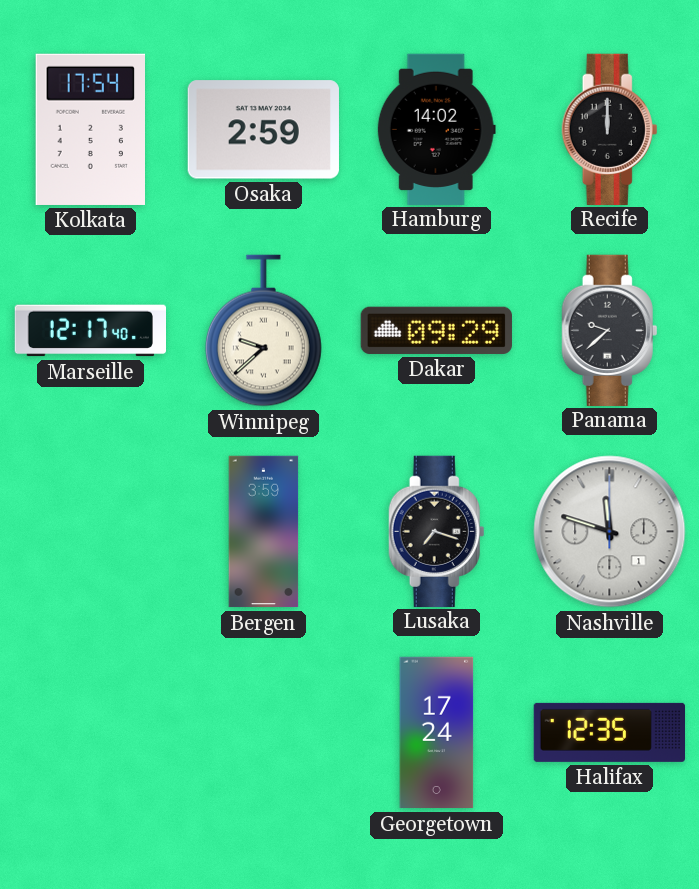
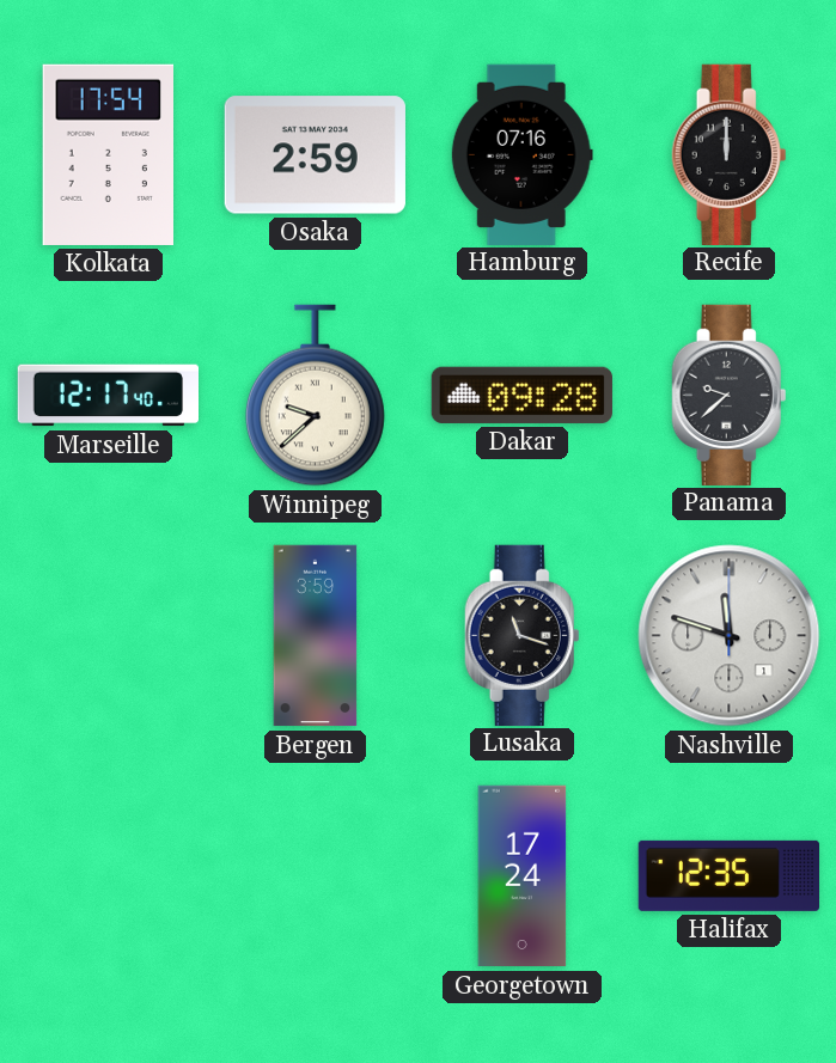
Hamburg: 14:02 -> 07:16 (521, 154)
Dakar: 09:29 -> 09:28 (521, 395)
Lusaka: 7:18 -> 11:18 (523, 635)
